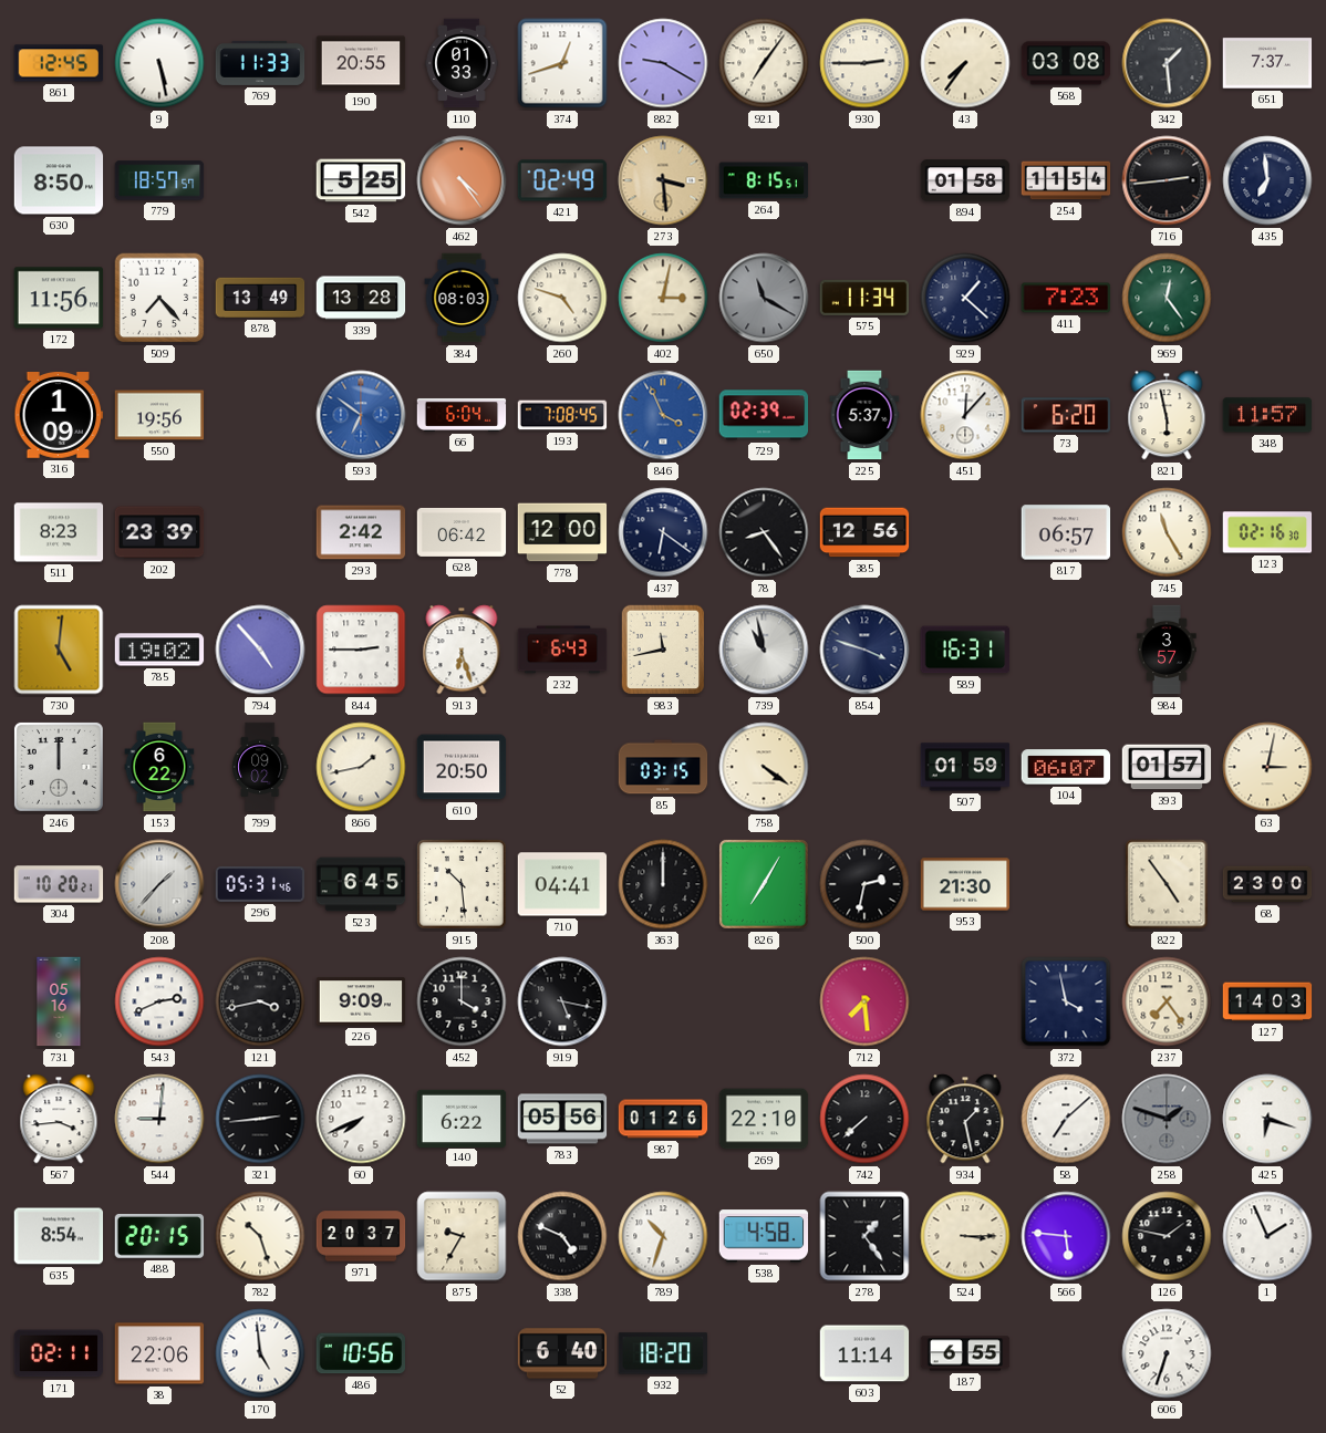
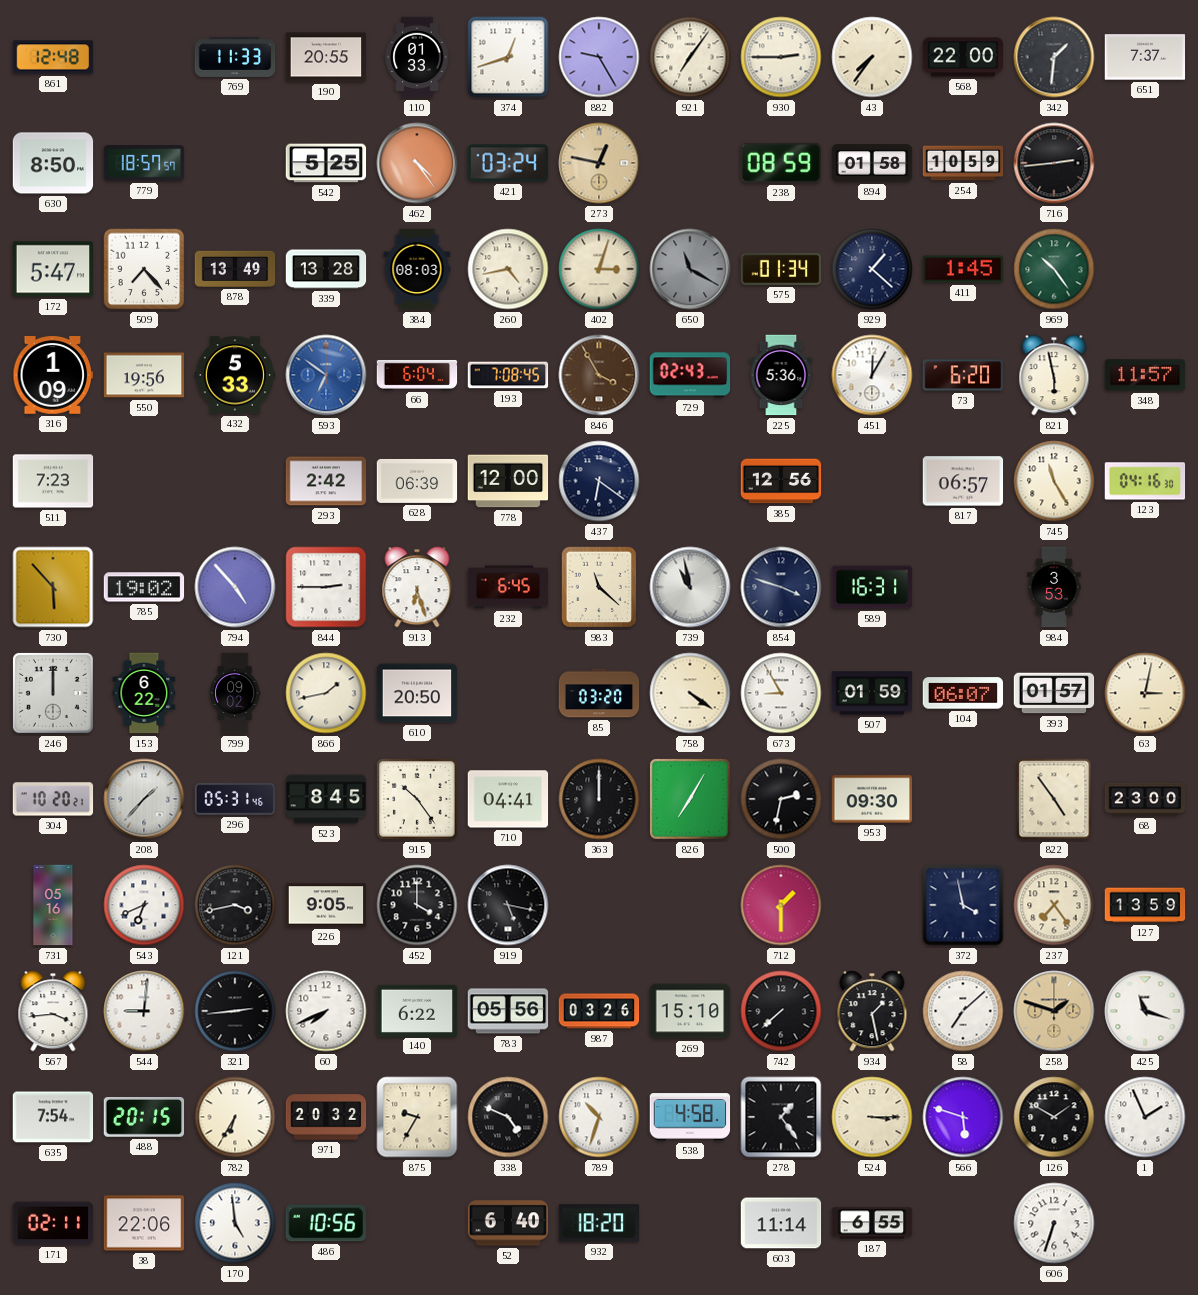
861: 12:45 -> 12:48 (53, 57)
9: 5:28 -> none (159, 63)
882: 9:20 -> 9:25 (599, 57)
568: 03:08 -> 22:00 (963, 57)
342: 1:29 -> 1:31 (1054, 57)
421: 02:49 -> 03:24 (508, 163)
273: 3:29 -> 12:47 (599, 163)
264: 8:15 -> none (764, 180)
238: none -> 08:59 (780, 163)
254: 11:54 -> 10:59 (963, 163)
435: 6:59 -> none (1267, 180)
172: 11:56 -> 5:47 (53, 269)
260: 4:48 -> 4:43 (508, 269)
402: 3:02 -> 3:03 (599, 269)
575: 11:34 -> 01:34 (781, 269)
411: 7:23 -> 1:45 (963, 269)
969: 12:24 -> 10:24 (1054, 269)
432: none -> 5:33 (235, 375)
846: 3:56 -> 3:55 (599, 375)
846 dial: blue -> brown (599, 375)
729: 02:39 -> 02:43 (690, 375)
225: 5:37 -> 5:36 (781, 375)
451: 12:07 -> 12:05 (872, 375)
511: 8:23 -> 7:23 (53, 481)
202: 23:39 -> none (159, 532)
628: 06:42 -> 06:39 (417, 481)
78: 8:24 -> none (764, 532)
123: 02:16 -> 04:16 (1145, 481)
730: 5:01 -> 5:53 (53, 587)
232: 6:43 -> 6:45 (508, 587)
983: 11:43 -> 11:22 (599, 587)
984: 3:57 -> 3:53 (1054, 587)
85: 03:15 -> 03:20 (599, 693)
673: none -> 8:55 (781, 693)
523: 6:45 -> 8:45 (326, 799)
915: 10:29 -> 10:24 (417, 799)
953: 21:30 -> 09:30 (872, 799)
543: 2:41 -> 6:41 (144, 905)
226: 9:09 -> 9:05 (326, 905)
712: 7:29 -> 1:30 (781, 905)
127: 14:03 -> 13:59 (1145, 905)
987: 01:26 -> 03:26 (599, 1011)
269: 22:10 -> 15:10 (690, 1011)
258 dial: grey -> champagne (1054, 1011)
425: 6:18 -> 11:18 (1145, 1011)
635: 8:54 -> 7:54 (53, 1117)
782: 10:27 -> 6:35 (235, 1117)
971: 20:37 -> 20:32 (326, 1117)
566: 5:46 -> 5:48 (963, 1117)
126: 1:47 -> 1:50 (1054, 1117)
